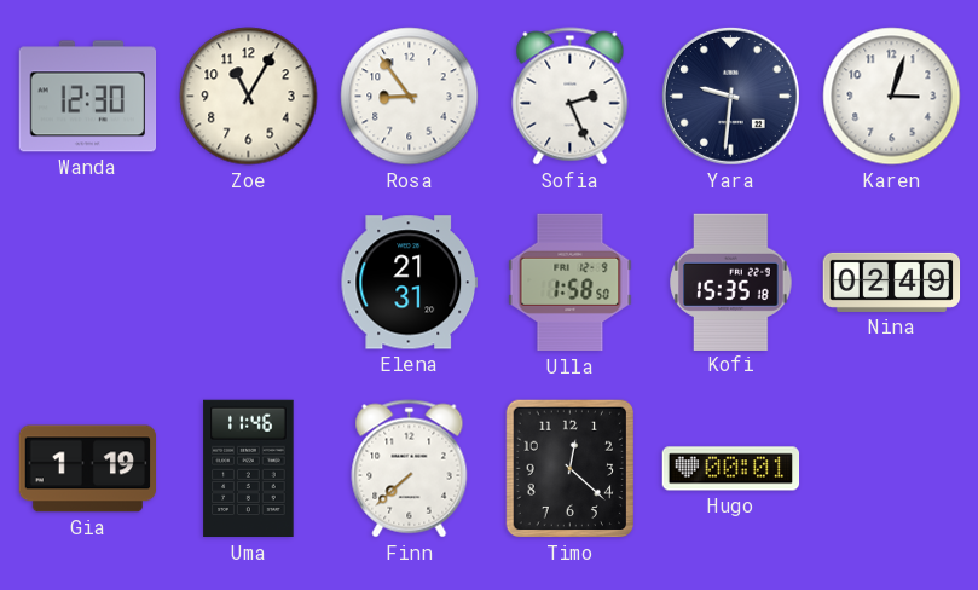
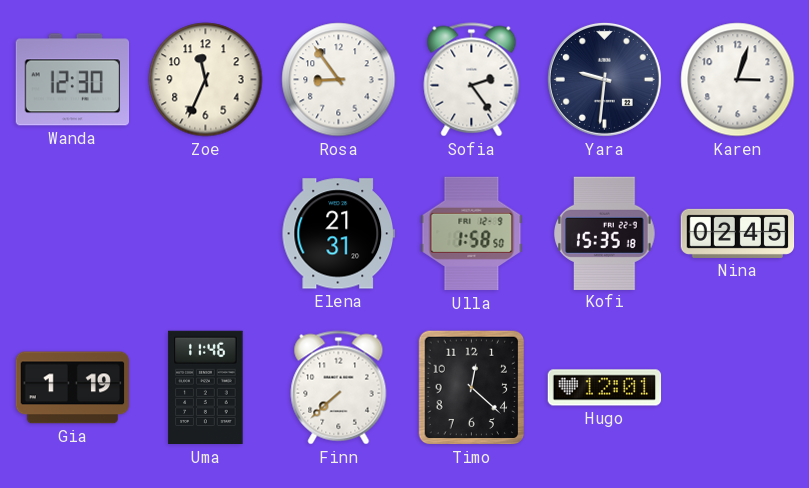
Zoe: 11:05 -> 11:34 (206, 80)
Sofia: 2:26 -> 2:24 (472, 80)
Nina: 02:49 -> 02:45 (738, 233)
Hugo: 00:01 -> 12:01 (605, 388)
